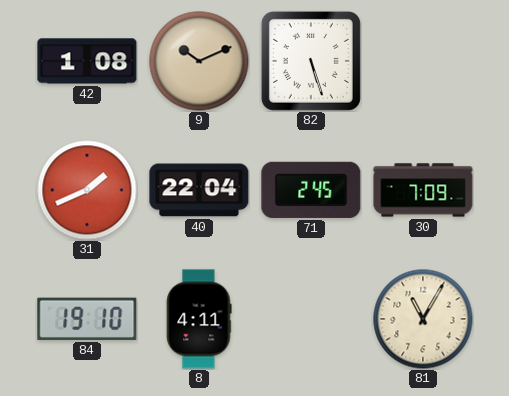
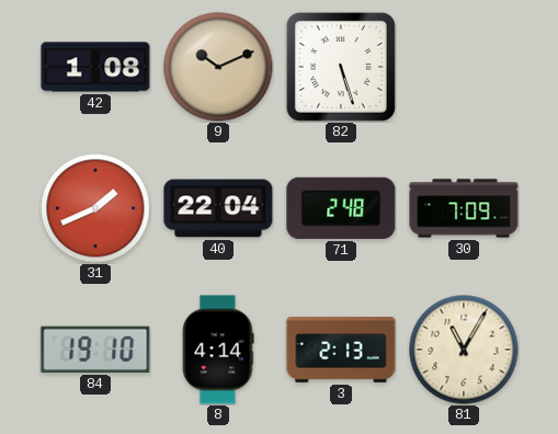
71: 2:45 -> 2:48 (341, 208)
8: 4:11 -> 4:14 (218, 350)
3: none -> 2:13 (341, 350)
